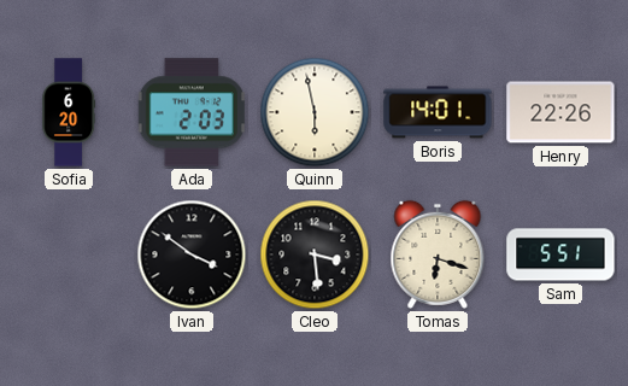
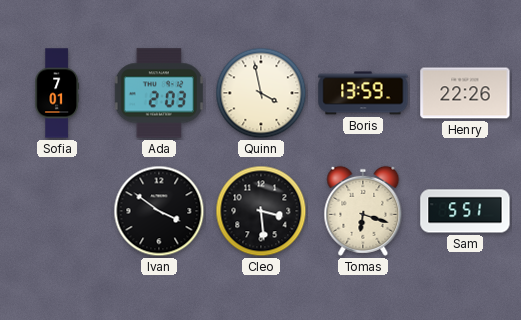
Sofia: 6:20 -> 7:01 (57, 93)
Quinn: 5:58 -> 3:58 (261, 93)
Boris: 14:01 -> 13:59 (363, 93)
